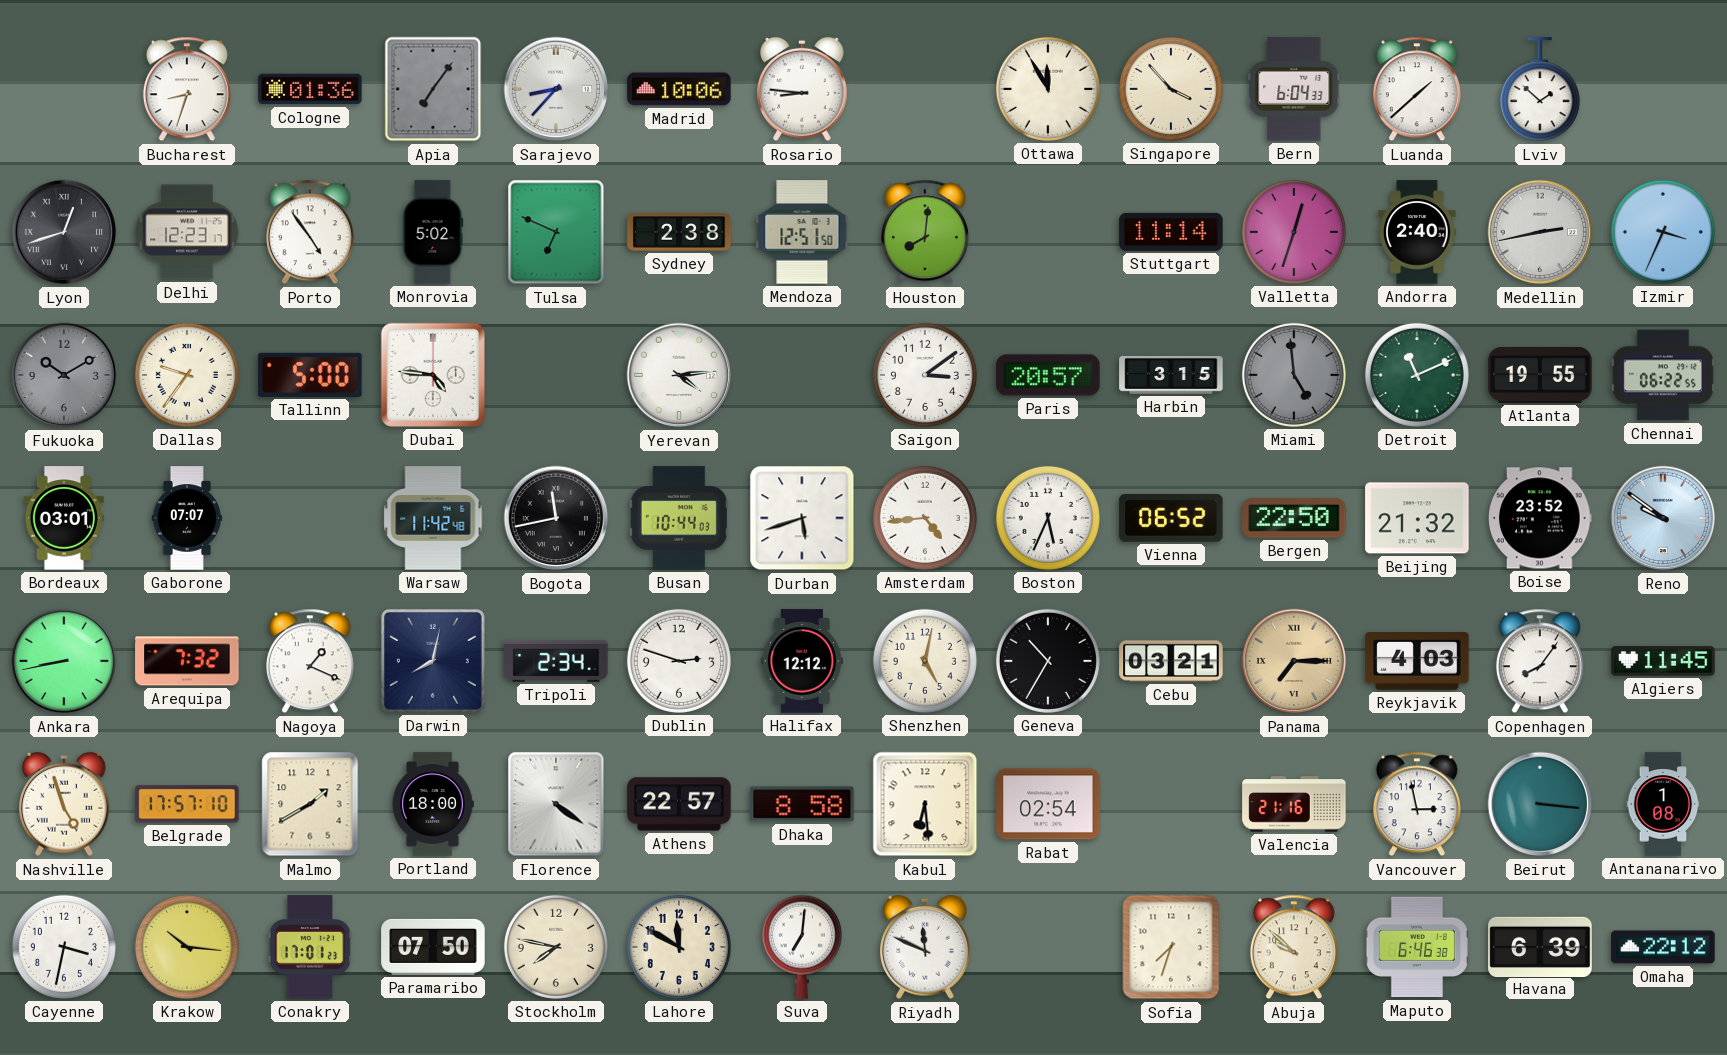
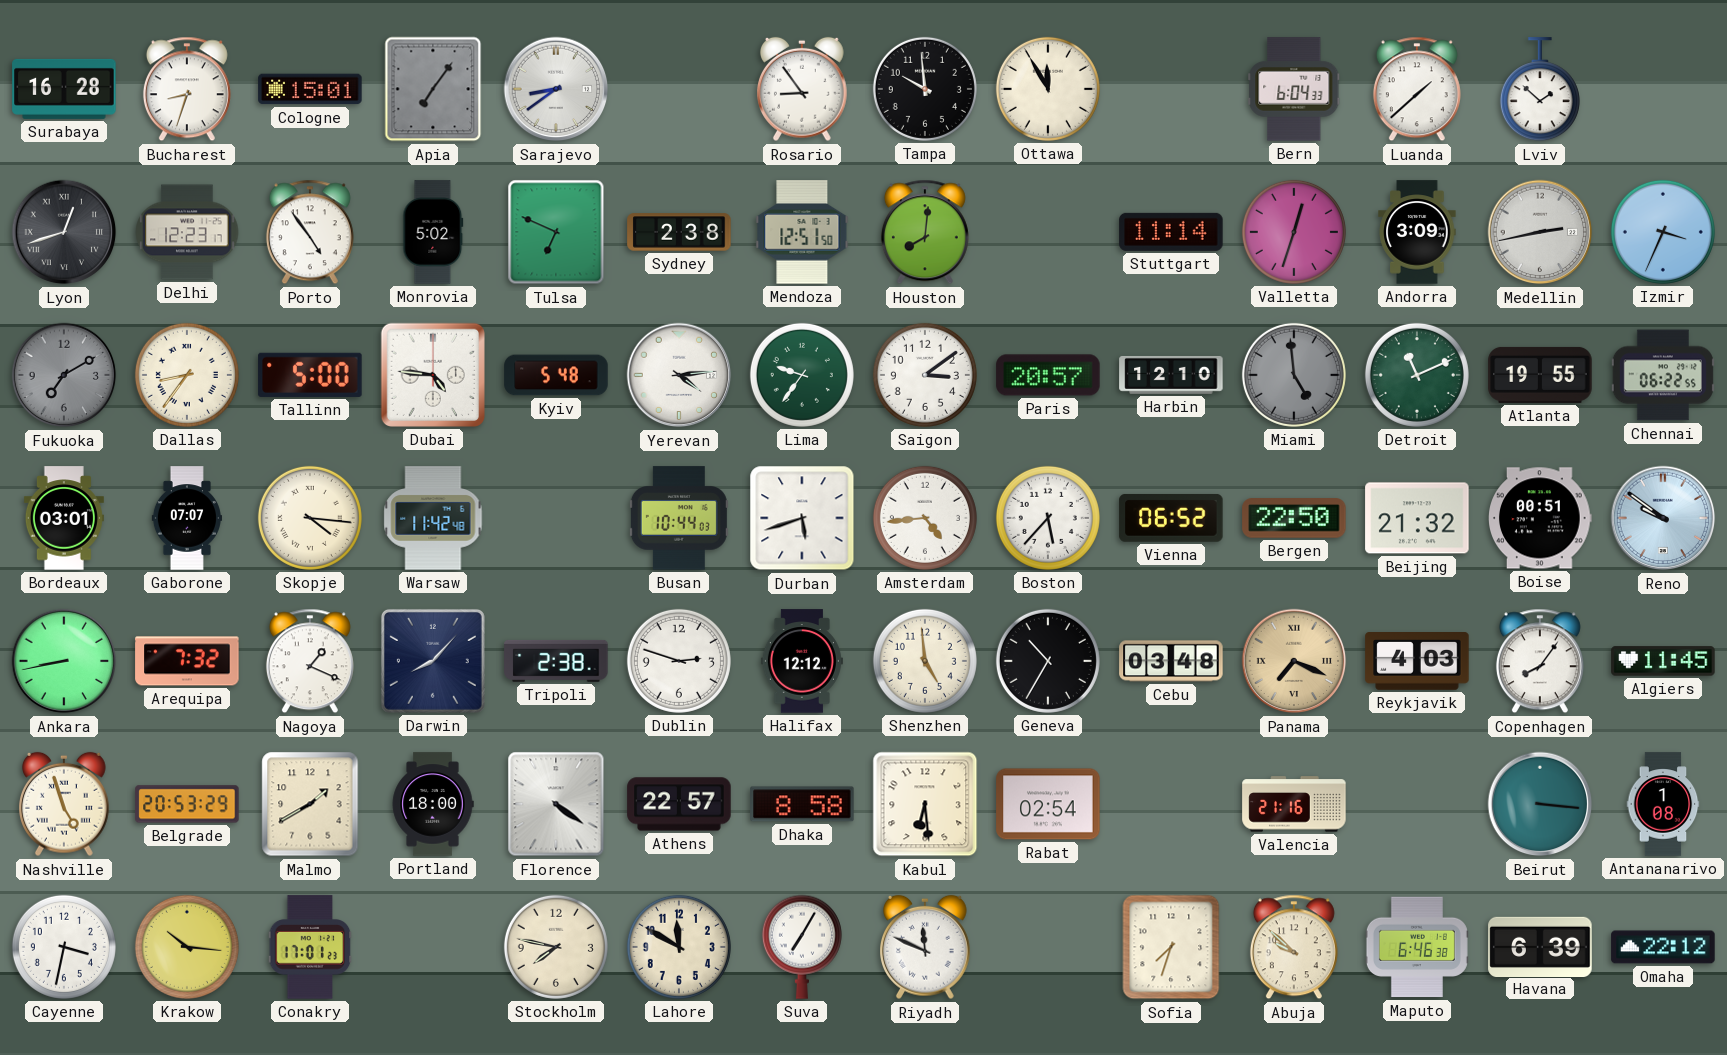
Surabaya: none -> 16:28 (64, 89)
Cologne: 01:36 -> 15:01 (310, 89)
Sarajevo: 8:37 -> 8:39 (556, 89)
Madrid: 10:06 -> none (679, 89)
Rosario: 8:46 -> 8:54 (803, 89)
Tampa: none -> 9:59 (925, 89)
Singapore: 3:53 -> none (1171, 89)
Andorra: 2:40 -> 3:09 (1417, 232)
Fukuoka: 10:10 -> 7:10 (64, 375)
Dallas: 9:36 -> 8:36 (187, 375)
Kyiv: none -> 5:48 (556, 375)
Lima: none -> 9:36 (802, 375)
Harbin: 3:15 -> 12:10 (1171, 375)
Skopje: none -> 4:16 (310, 518)
Bogota: 11:43 -> none (556, 518)
Boston: 5:34 -> 5:37 (1048, 518)
Boise: 23:52 -> 00:51 (1540, 518)
Darwin: 8:02 -> 8:07 (433, 661)
Tripoli: 2:34 -> 2:38 (556, 661)
Shenzhen: 5:02 -> 4:59 (925, 661)
Cebu: 03:21 -> 03:48 (1171, 661)
Panama: 7:15 -> 7:19 (1294, 661)
Belgrade: 17:57 -> 20:53 (187, 804)
Vancouver: 2:58 -> none (1417, 804)
Paramaribo: 07:50 -> none (433, 947)
Suva: 7:01 -> 7:05 (802, 947)
